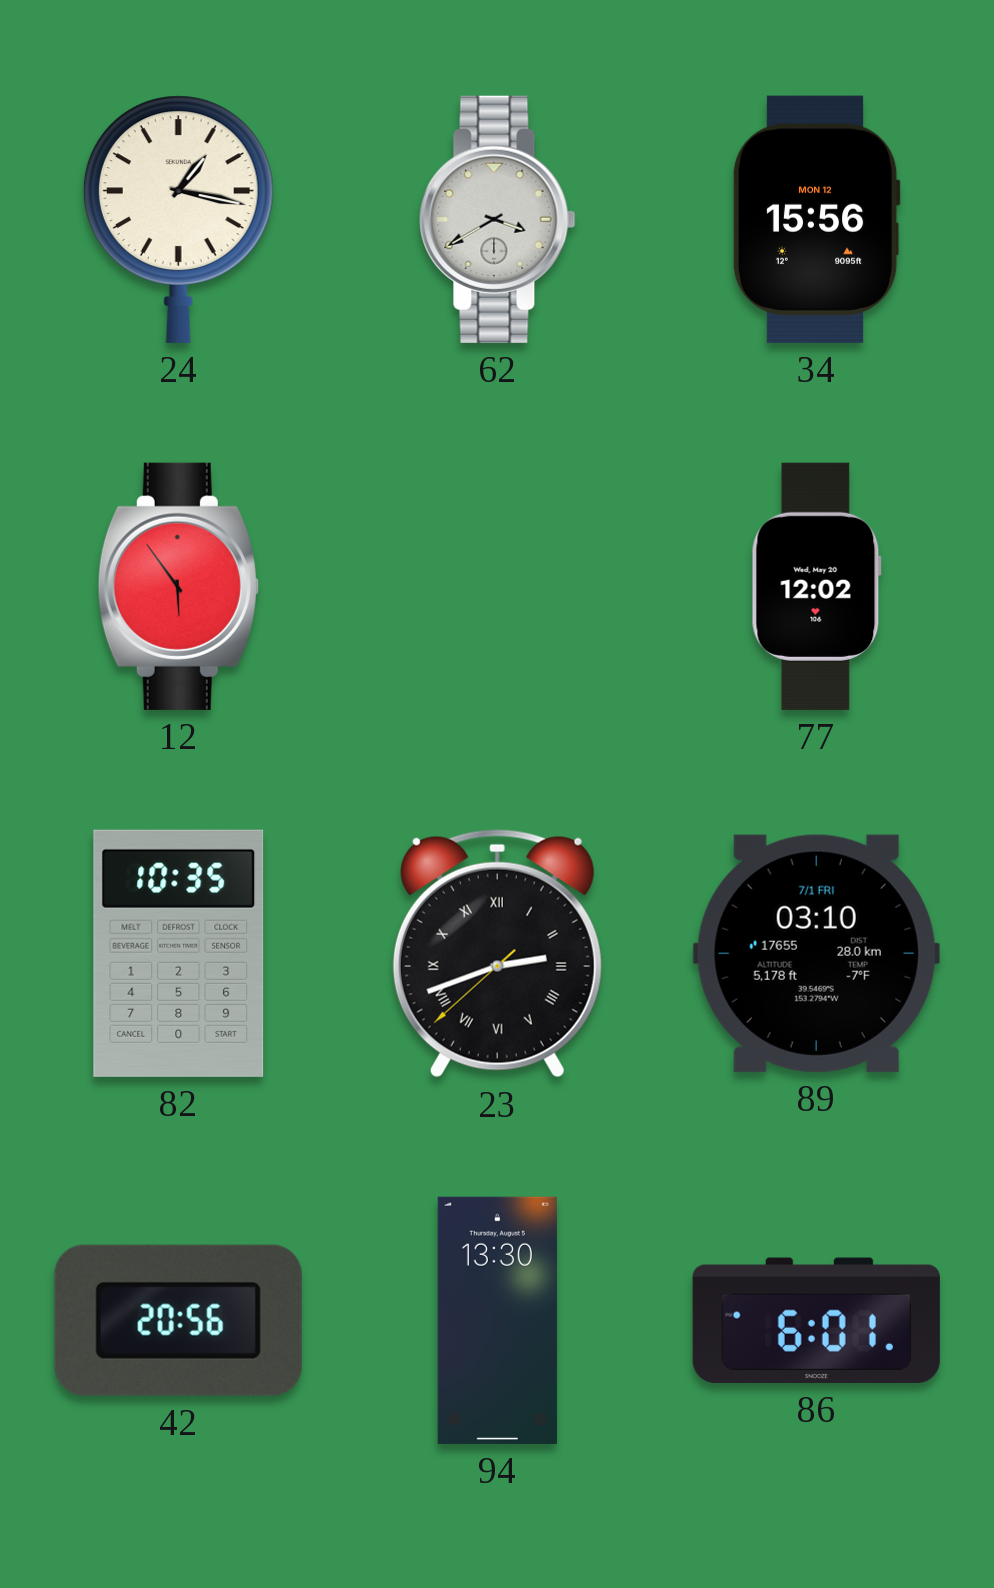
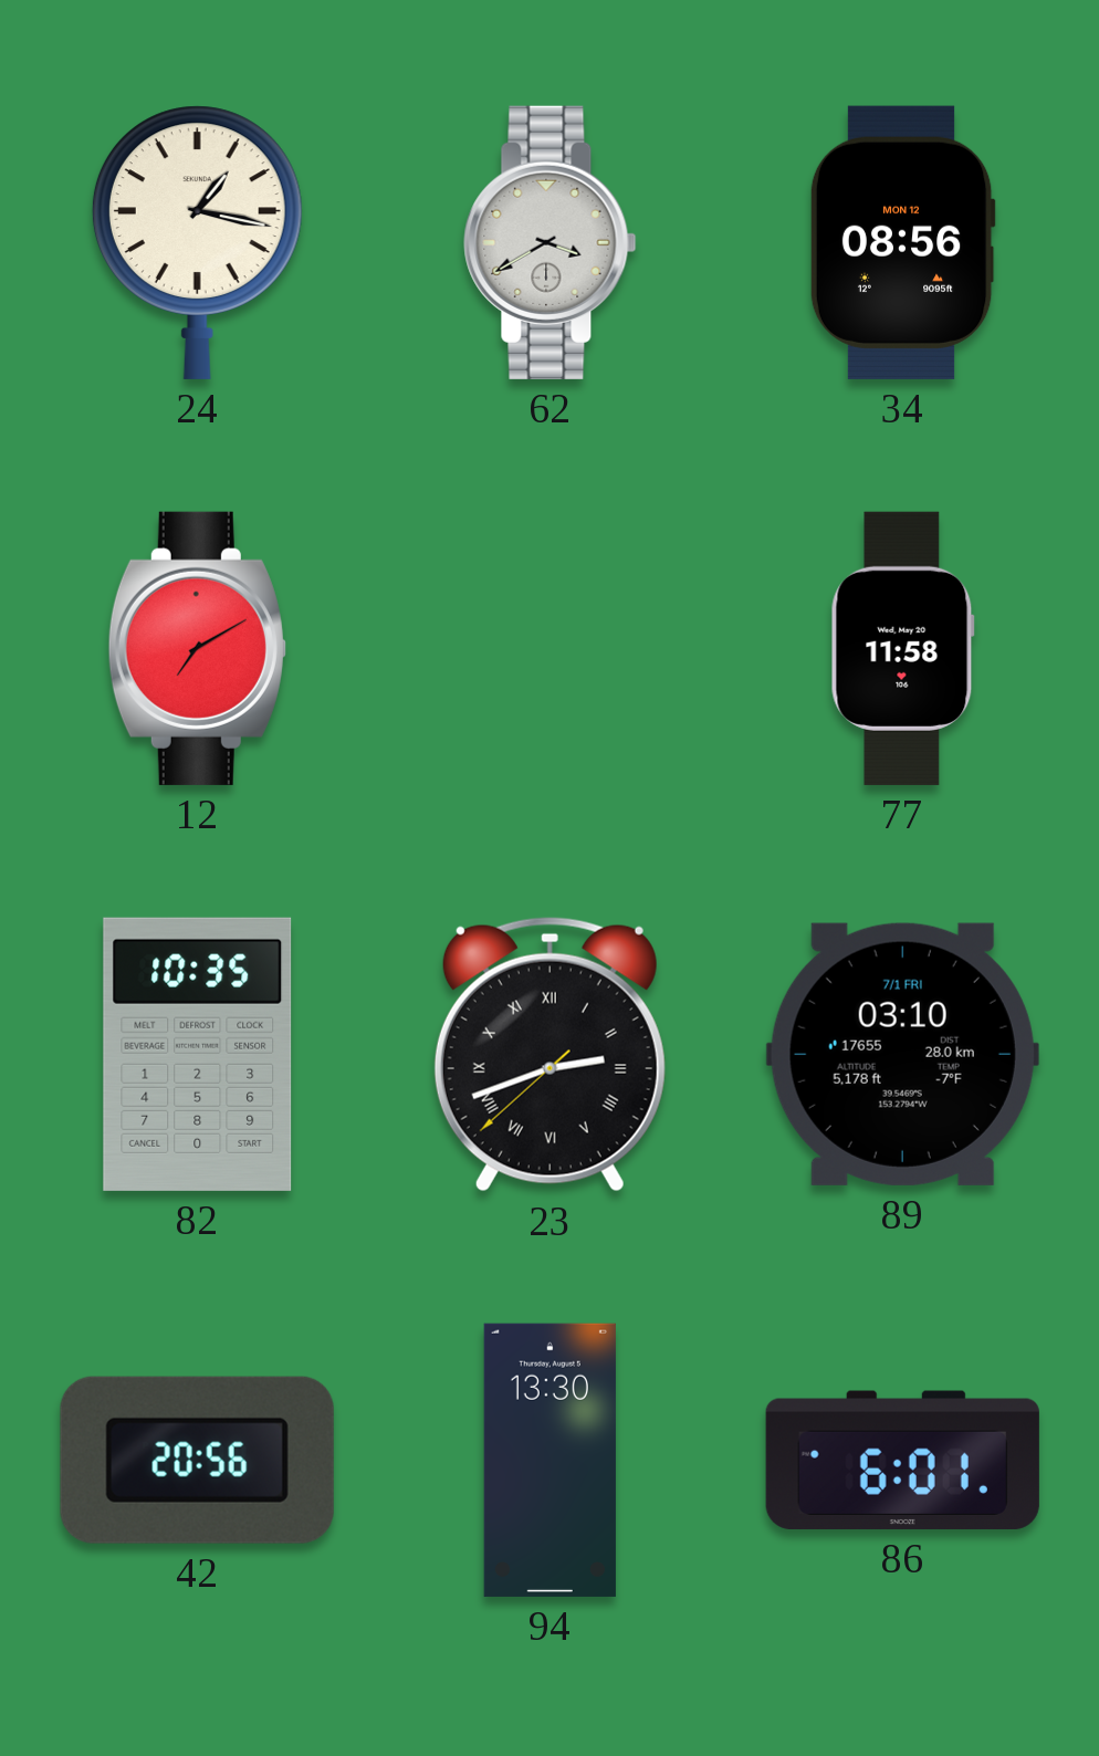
34: 15:56 -> 08:56 (902, 242)
12: 5:54 -> 7:10 (197, 648)
77: 12:02 -> 11:58 (902, 648)
